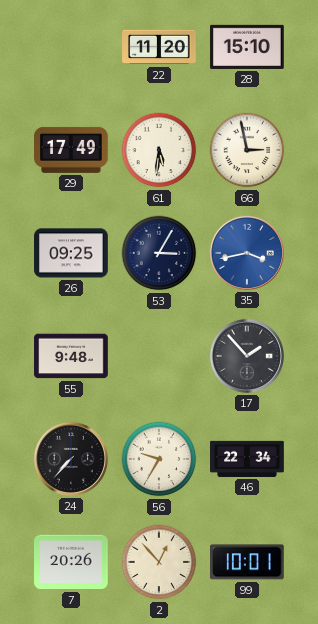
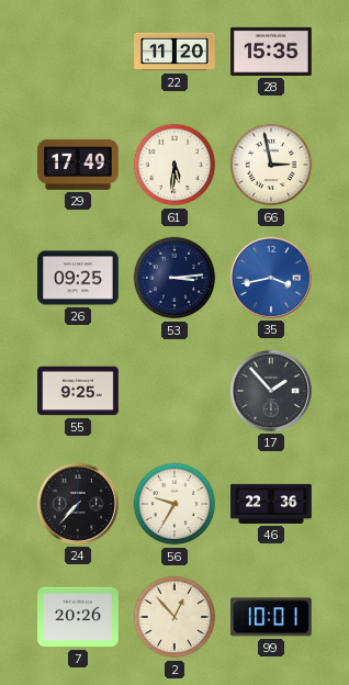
28: 15:10 -> 15:35 (271, 52)
53: 3:05 -> 3:14 (174, 278)
55: 9:48 -> 9:25 (78, 391)
46: 22:34 -> 22:36 (271, 504)
